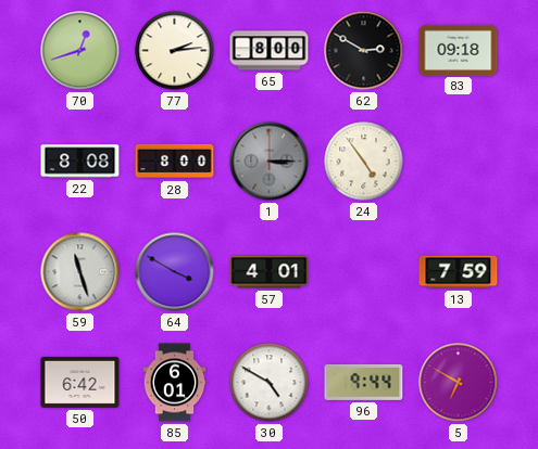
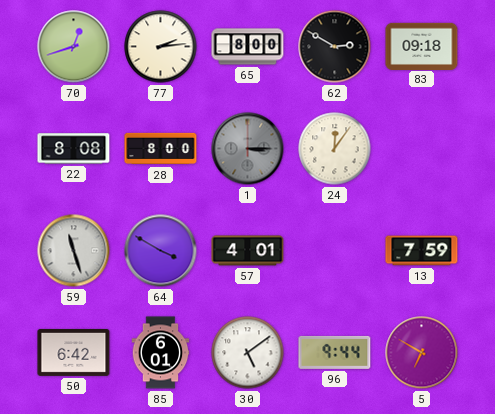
24: 4:54 -> 12:06 (335, 149)
30: 4:50 -> 5:09 (248, 353)
